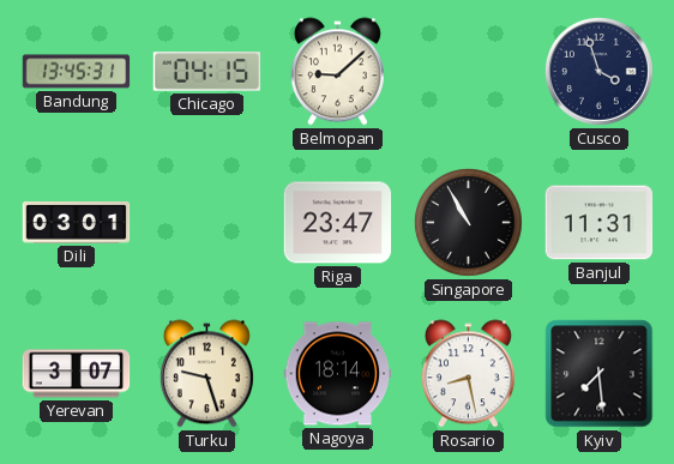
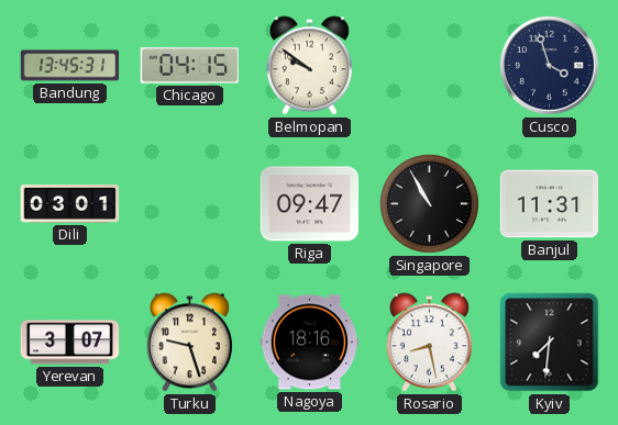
Belmopan: 9:08 -> 9:51 (309, 66)
Riga: 23:47 -> 09:47 (310, 204)
Nagoya: 18:14 -> 18:16 (310, 343)
Kyiv: 7:29 -> 7:31 (550, 343)
